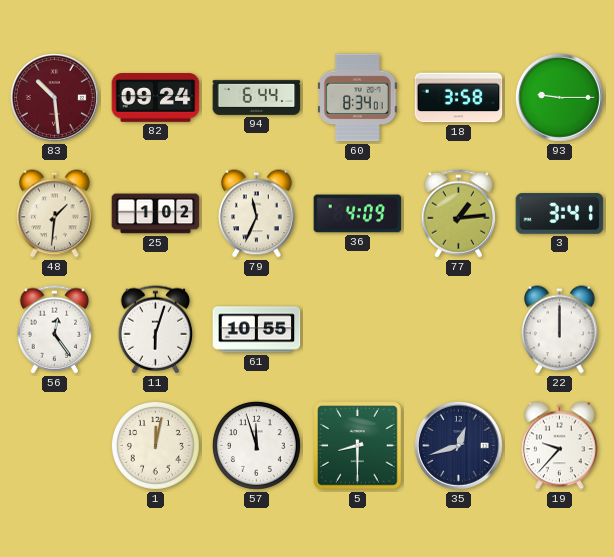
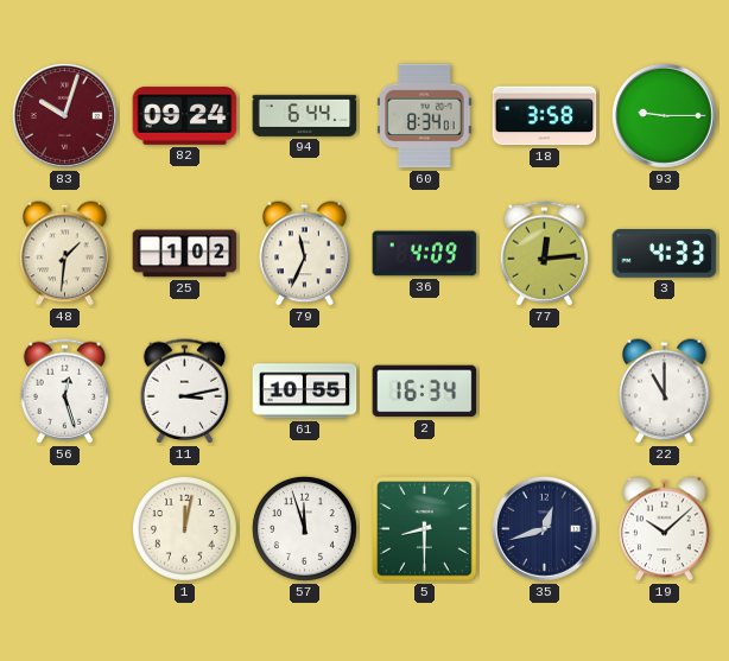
83: 10:29 -> 10:03 (64, 115)
77: 1:14 -> 12:14 (545, 254)
3: 3:41 -> 4:33 (665, 254)
56: 12:24 -> 12:27 (65, 392)
11: 6:03 -> 3:13 (185, 392)
2: none -> 16:34 (425, 392)
22: 12:00 -> 11:00 (665, 392)
19: 9:37 -> 10:08 (665, 529)
